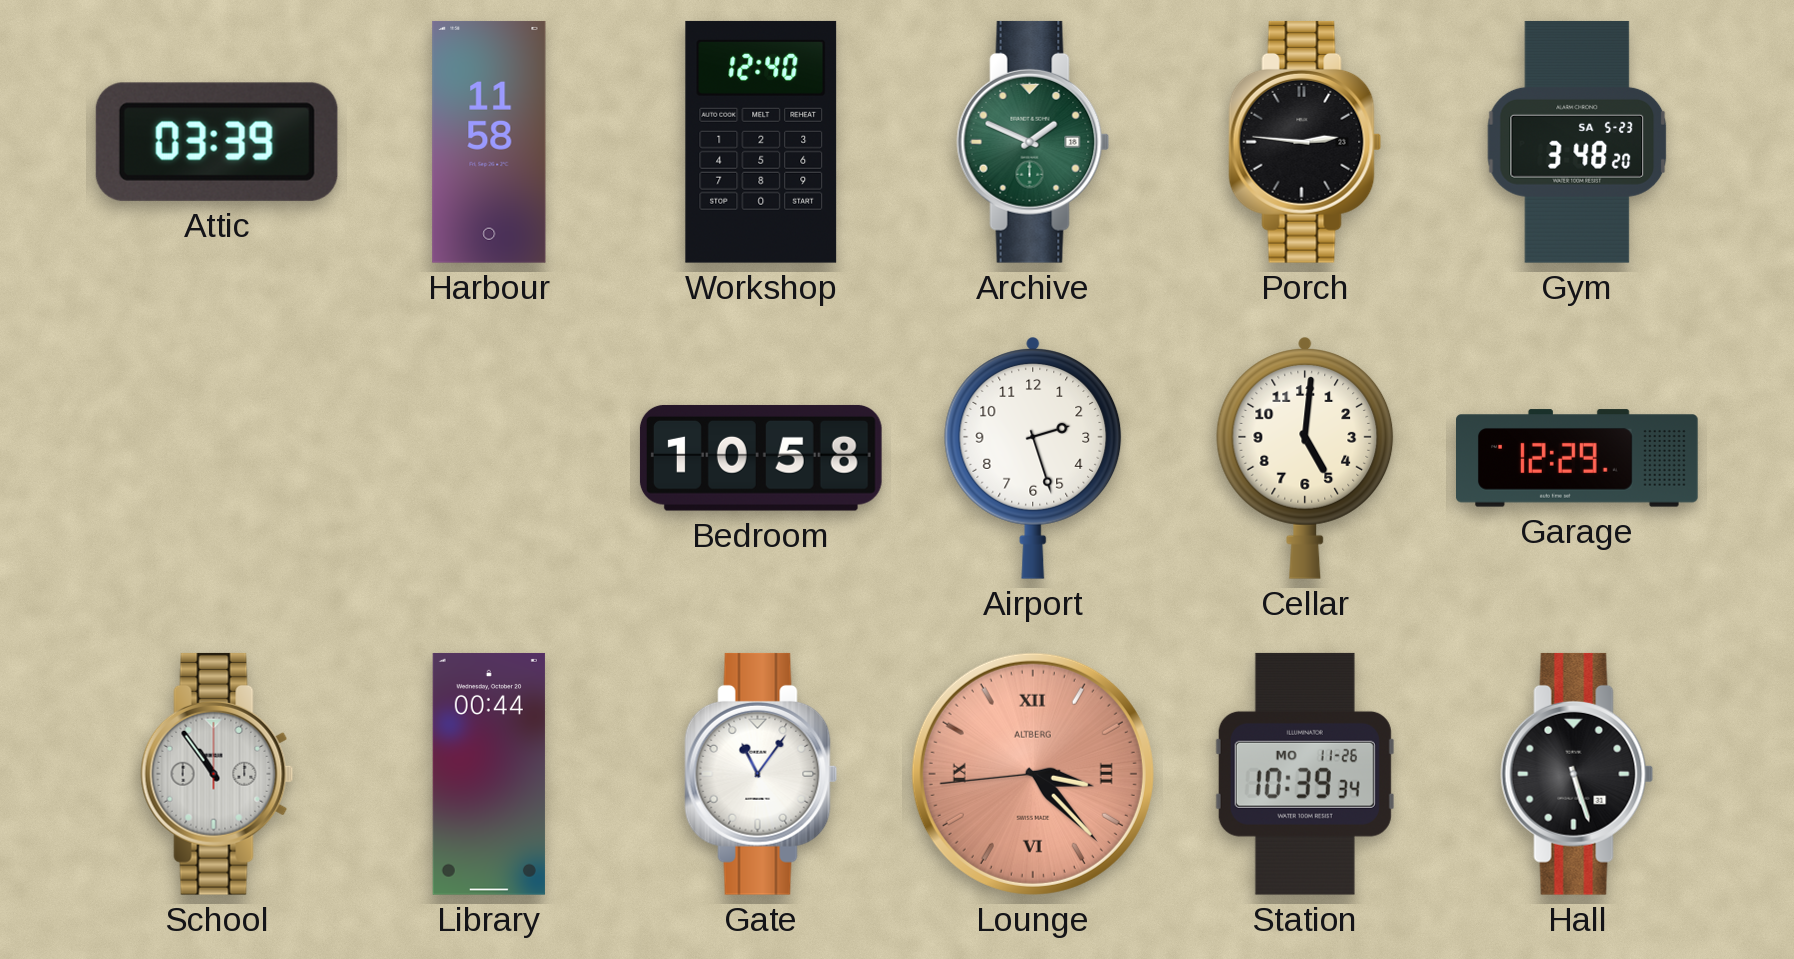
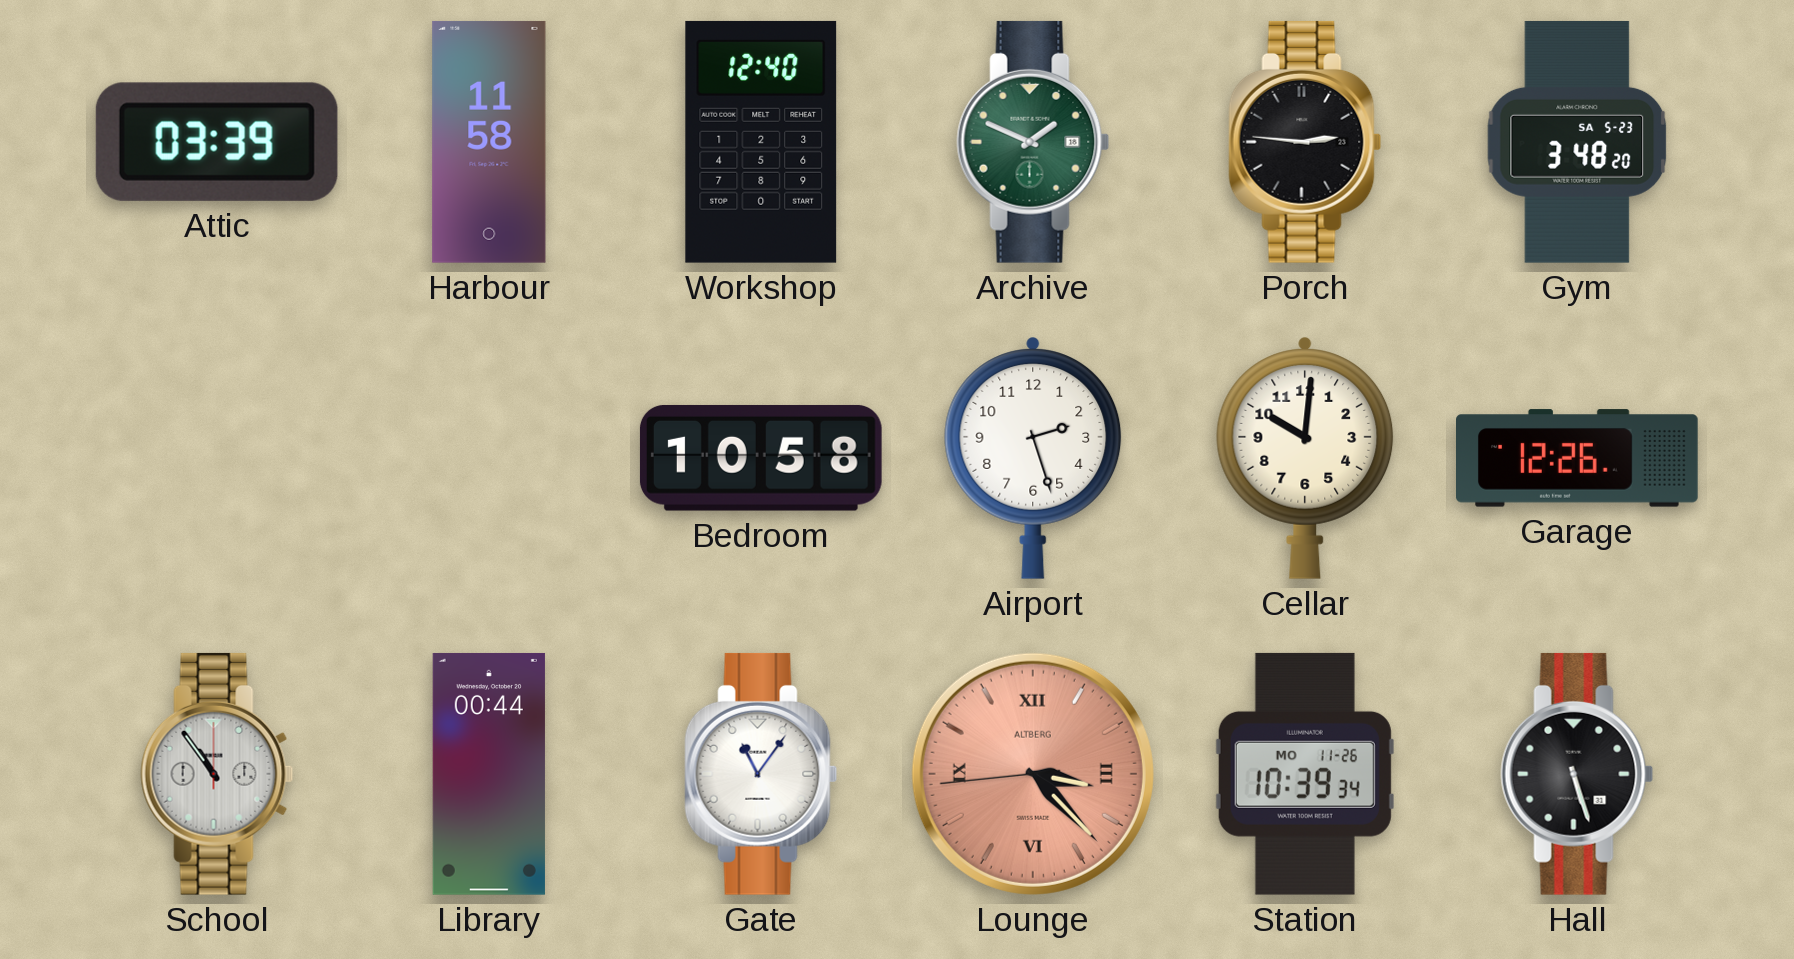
Cellar: 5:01 -> 10:01 (1305, 458)
Garage: 12:29 -> 12:26 (1578, 458)
